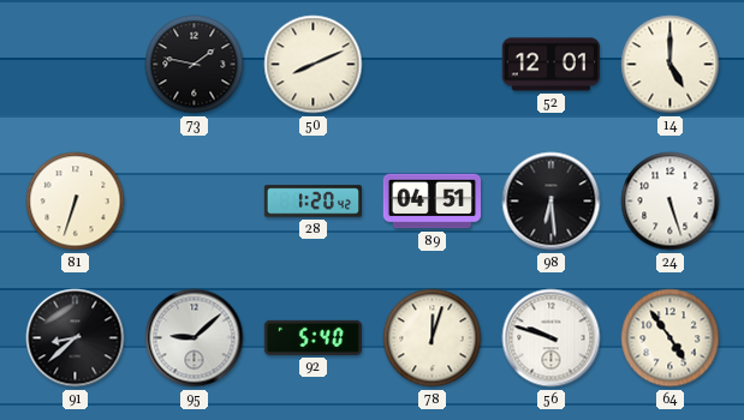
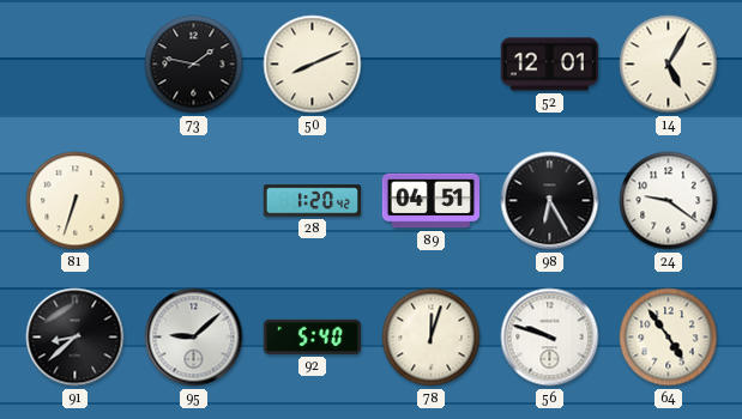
14: 5:00 -> 5:05 (669, 65)
98: 6:29 -> 6:25 (550, 201)
24: 5:27 -> 9:21 (669, 201)
